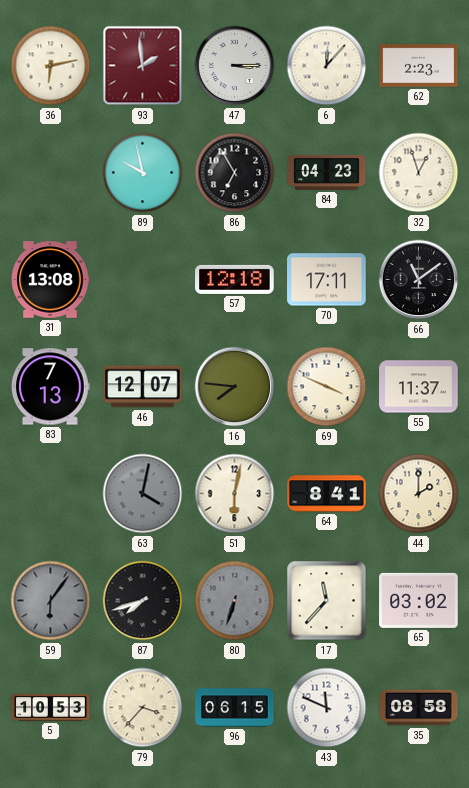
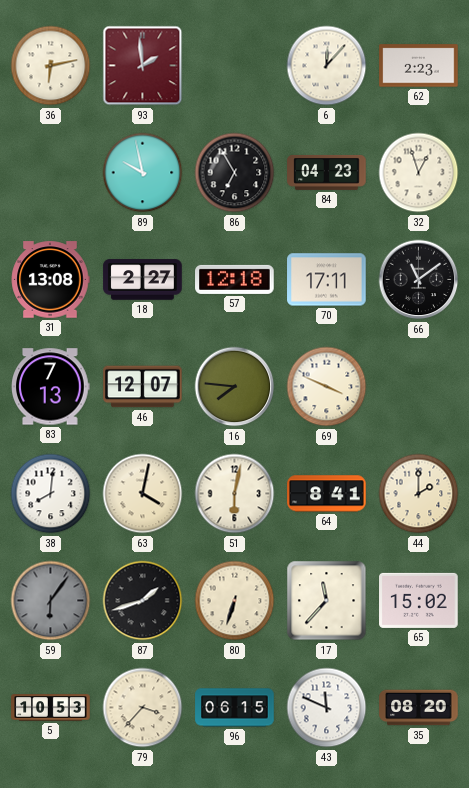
47: 3:15 -> none (235, 66)
18: none -> 2:27 (143, 280)
55: 11:37 -> none (419, 387)
38: none -> 8:01 (51, 494)
63 dial: grey -> cream (143, 494)
87: 7:42 -> 1:42 (143, 601)
80 dial: grey -> cream (235, 601)
65: 03:02 -> 15:02 (419, 600)
35: 08:58 -> 08:20 (419, 708)
